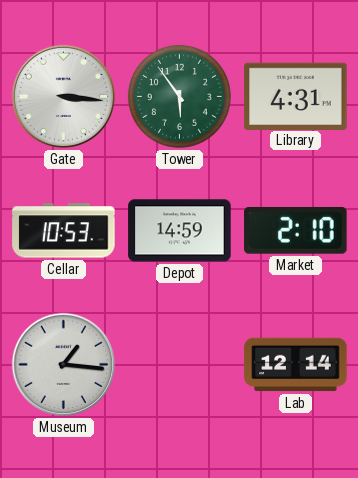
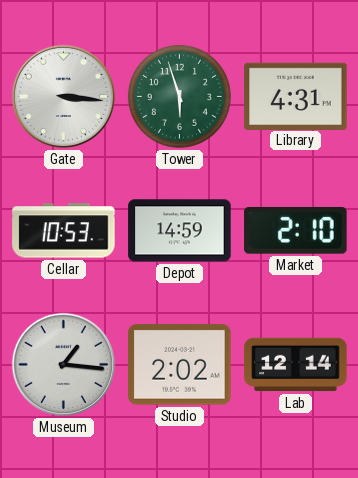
Tower: 5:54 -> 5:57 (179, 96)
Studio: none -> 2:02 (180, 365)
